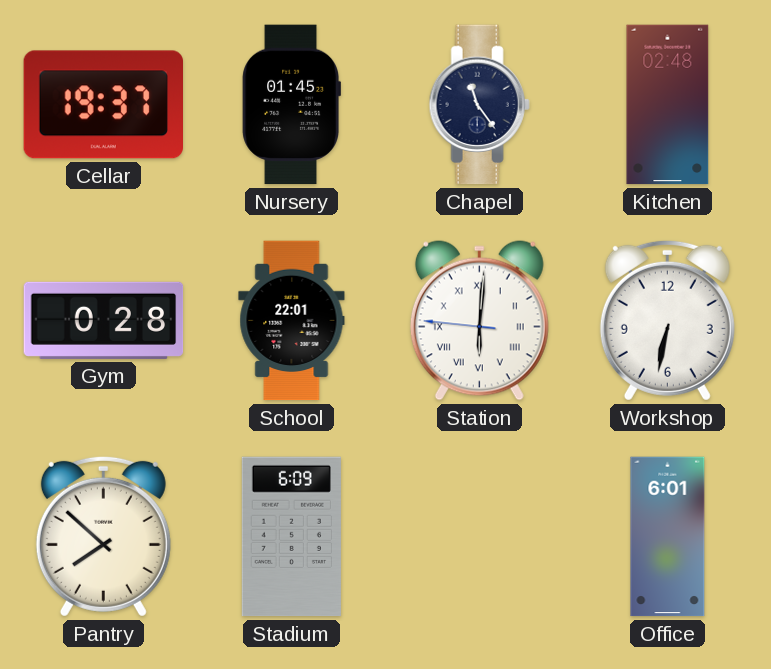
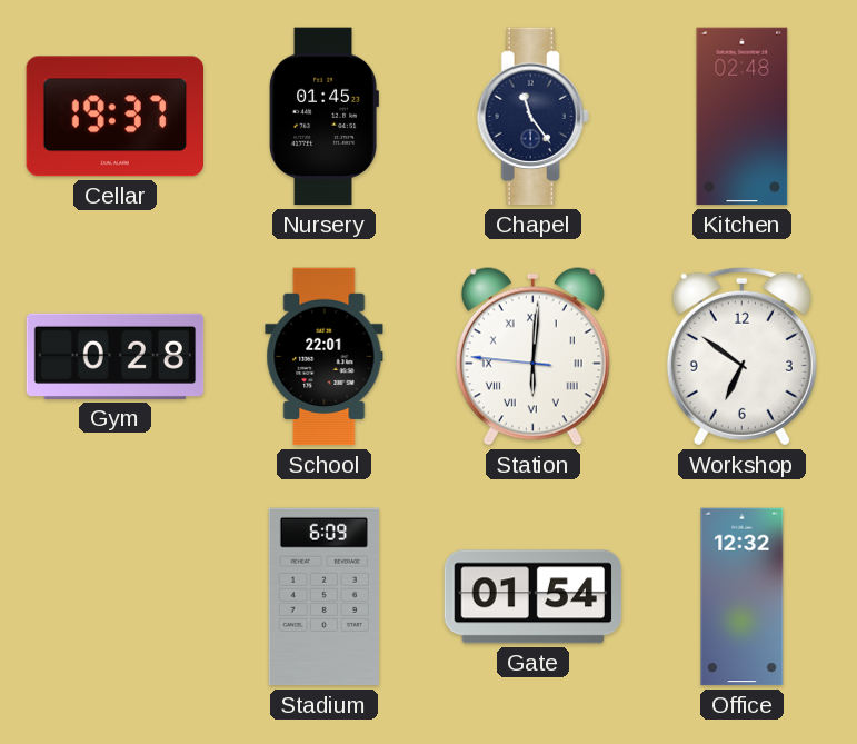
Workshop: 6:32 -> 6:51 (741, 356)
Pantry: 7:52 -> none (103, 536)
Gate: none -> 01:54 (534, 597)
Office: 6:01 -> 12:32 (743, 597)
